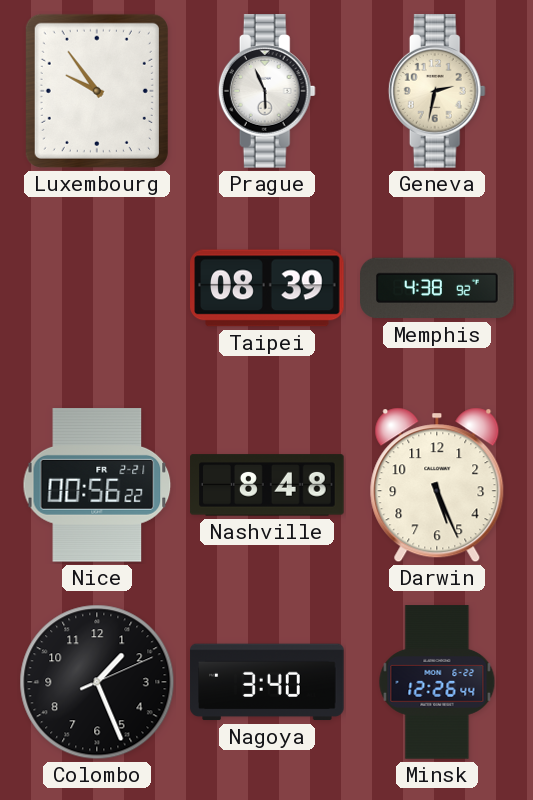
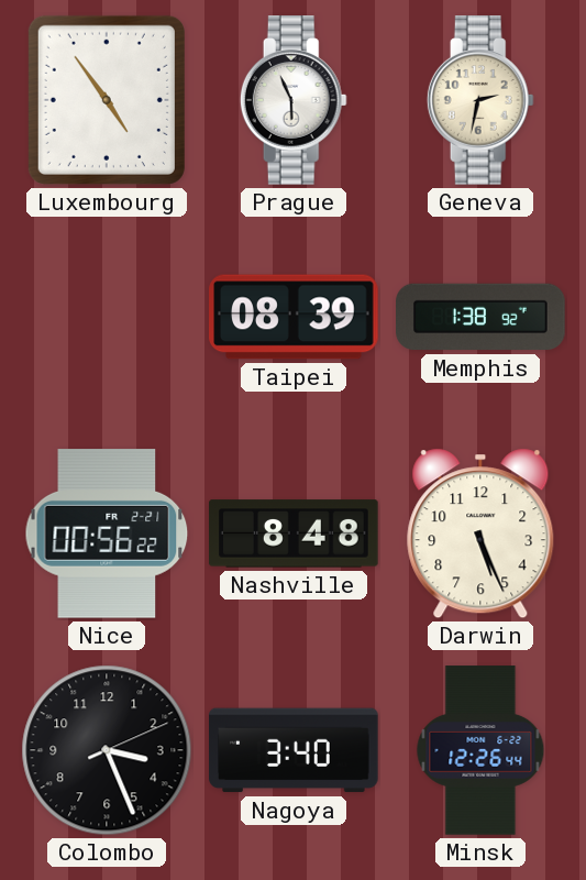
Luxembourg: 9:54 -> 4:54 (107, 100)
Memphis: 4:38 -> 1:38 (480, 317)
Colombo: 1:26 -> 3:26 (107, 750)
